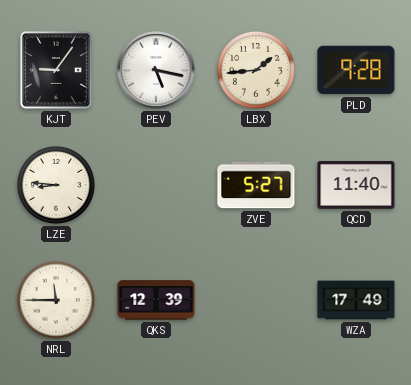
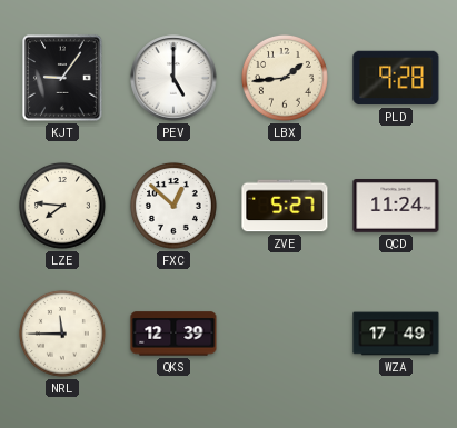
PEV: 5:17 -> 5:00 (173, 78)
LZE: 8:46 -> 7:46 (62, 206)
FXC: none -> 12:52 (173, 206)
QCD: 11:40 -> 11:24 (396, 206)
